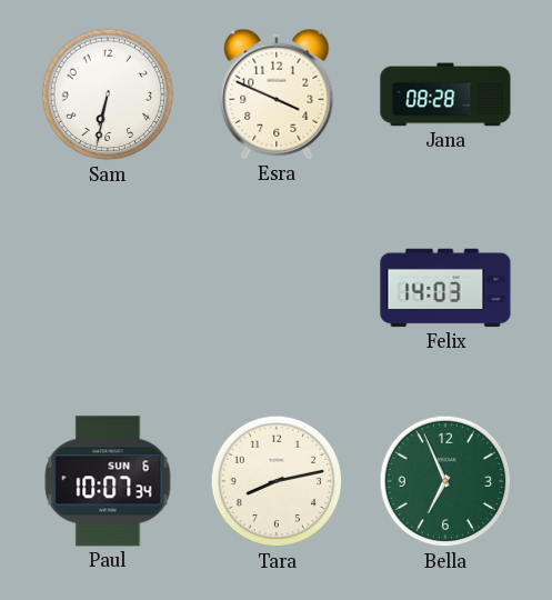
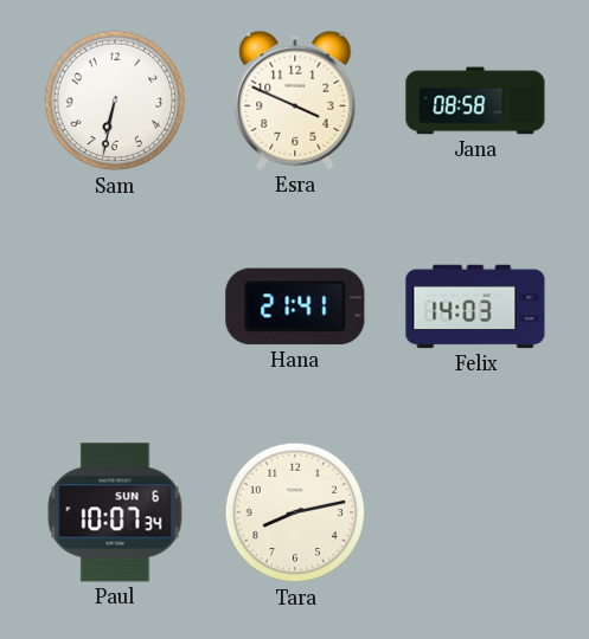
Jana: 08:28 -> 08:58 (475, 101)
Hana: none -> 21:41 (295, 306)
Bella: 6:56 -> none (445, 481)
